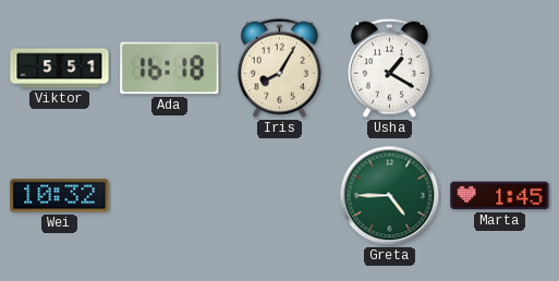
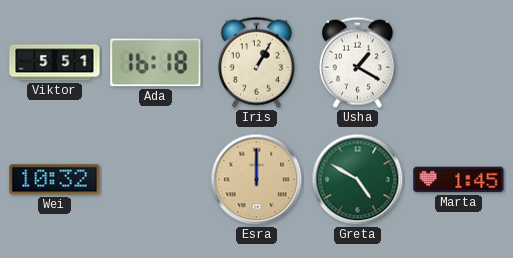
Iris: 8:05 -> 1:05 (256, 62)
Esra: none -> 12:00 (257, 180)
Greta: 4:45 -> 4:50 (358, 180)
